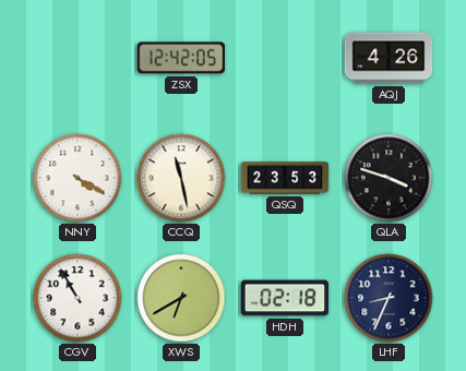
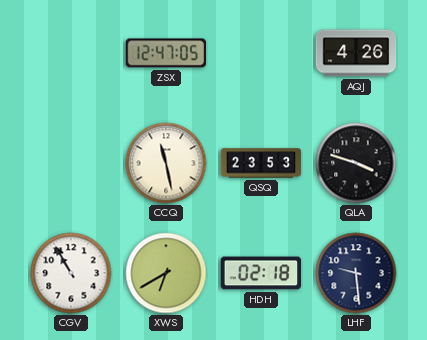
ZSX: 12:42 -> 12:47 (166, 53)
NNY: 4:20 -> none (77, 178)
LHF: 8:34 -> 9:29 (356, 273)
